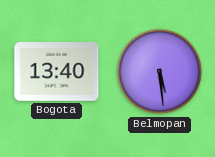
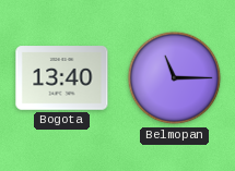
Belmopan: 5:29 -> 11:15 (175, 78)
